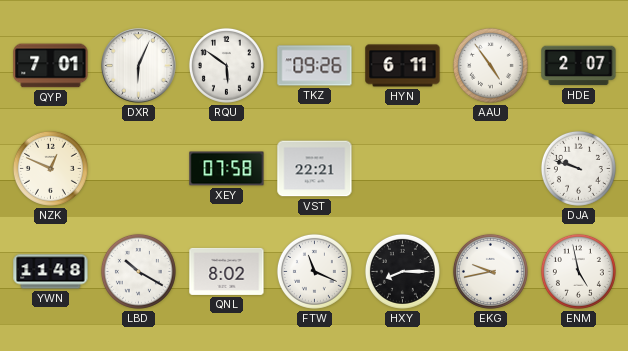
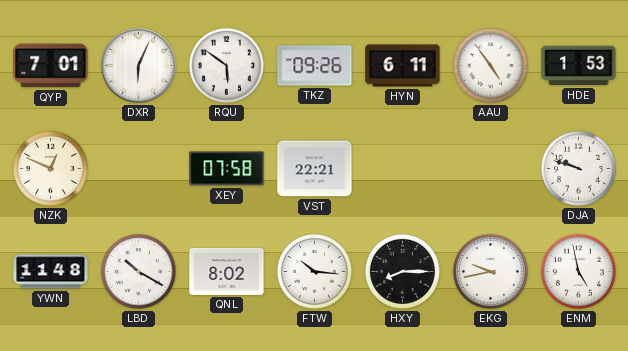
HDE: 2:07 -> 1:53 (579, 66)
FTW: 11:19 -> 10:16 (314, 271)
